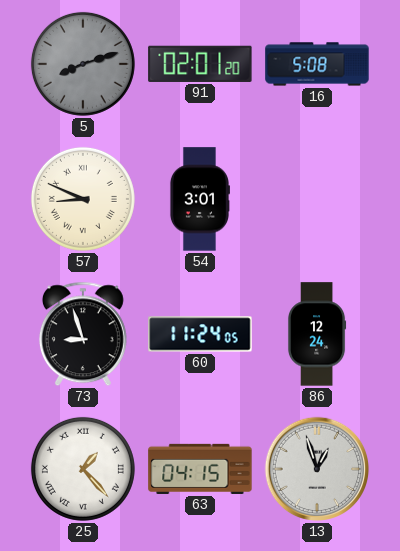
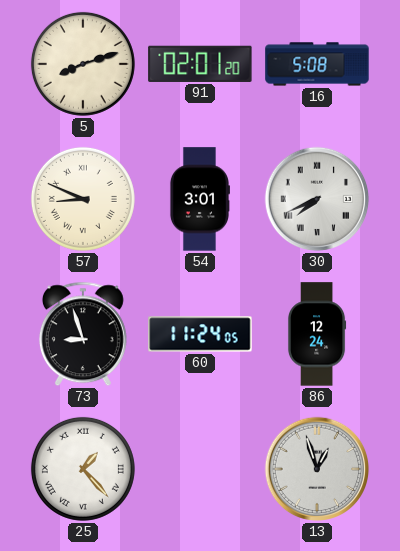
5 dial: grey -> cream (83, 64)
30: none -> 7:41 (317, 199)
63: 04:15 -> none (200, 469)
